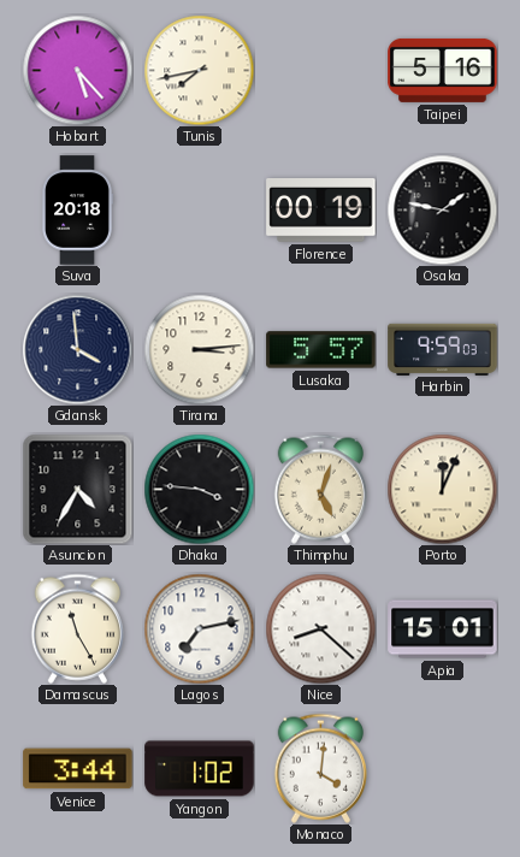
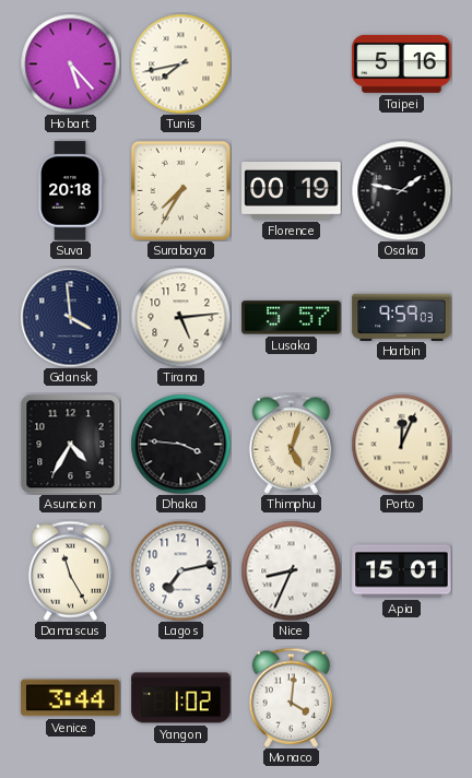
Surabaya: none -> 7:35 (180, 190)
Tirana: 3:14 -> 5:14 (180, 317)
Nice: 8:22 -> 8:34 (291, 570)
